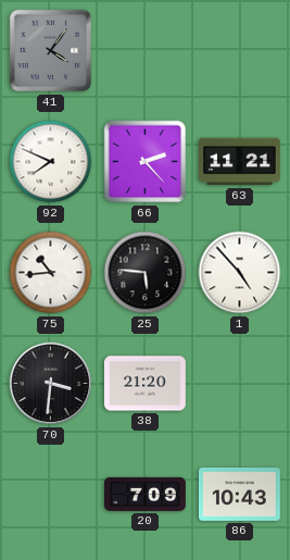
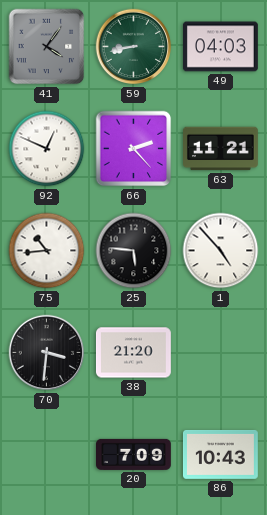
59: none -> 8:43 (134, 47)
49: none -> 04:03 (220, 47)
92: 7:49 -> 12:49 (47, 149)
